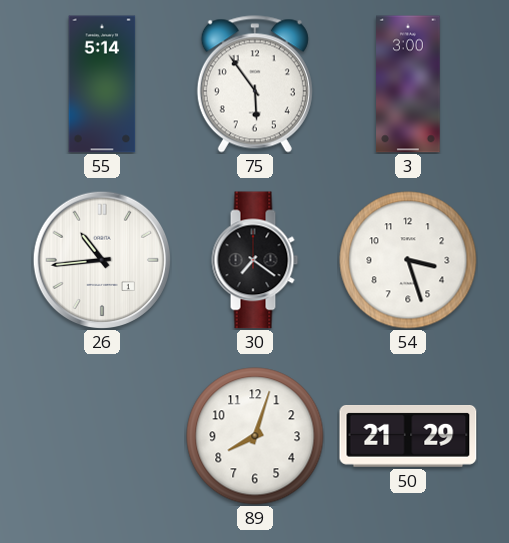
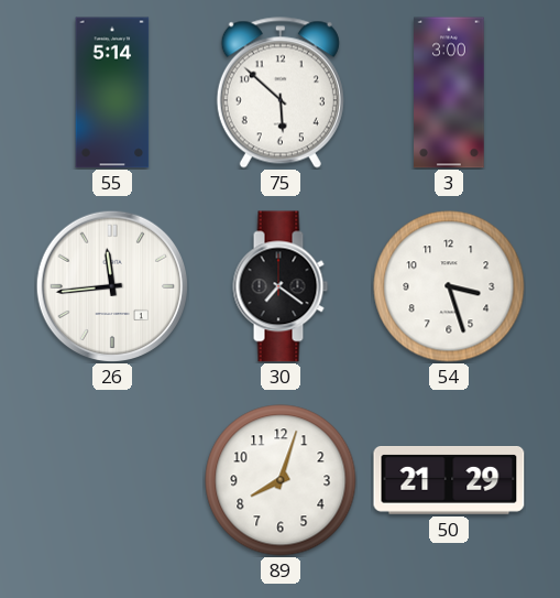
75: 5:54 -> 5:52 (281, 93)
26: 10:44 -> 11:44 (111, 285)
